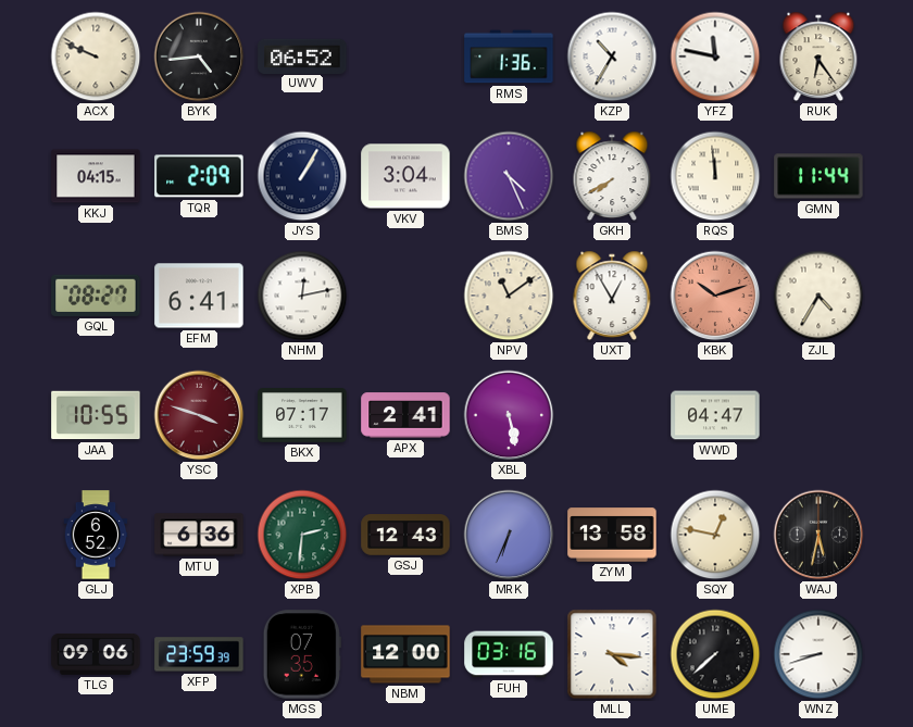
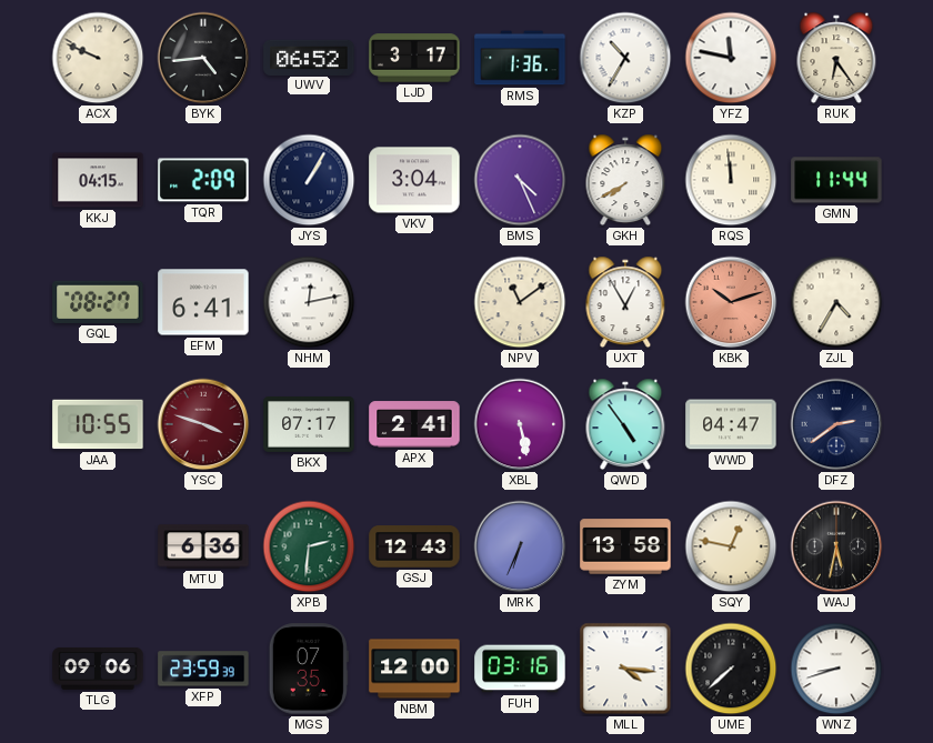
LJD: none -> 3:17 (414, 58)
QWD: none -> 4:54 (625, 424)
DFZ: none -> 2:39 (836, 424)
GLJ: 6:52 -> none (96, 535)
